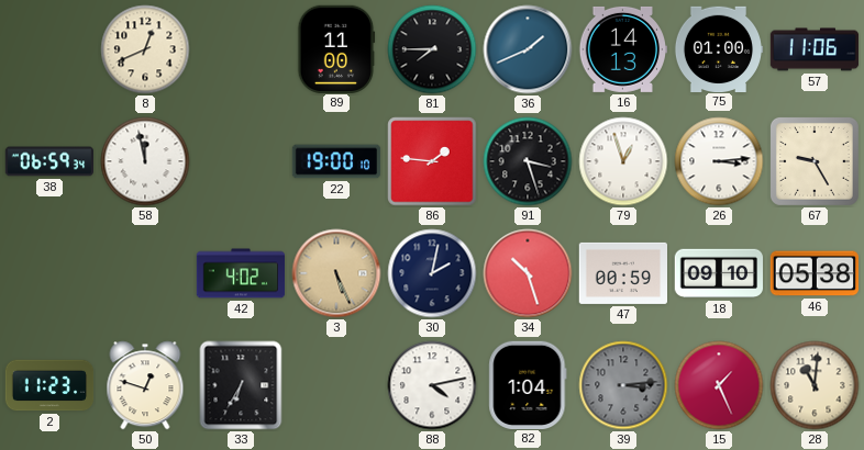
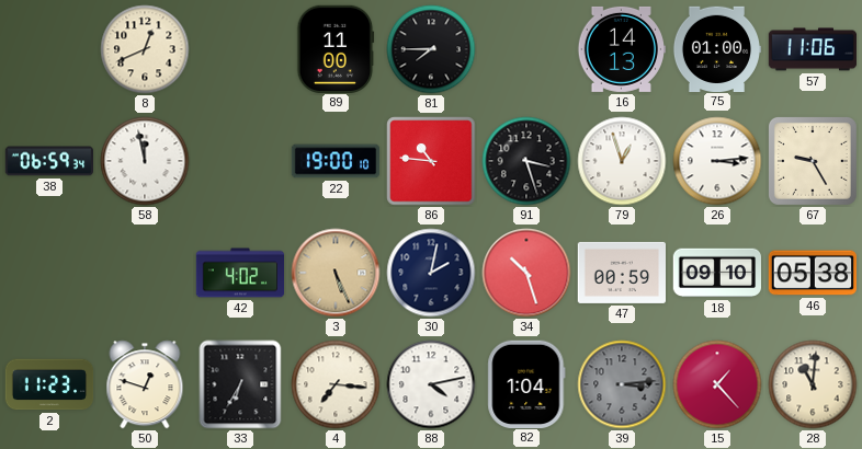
36: 1:41 -> none (528, 49)
86: 1:46 -> 10:46 (431, 161)
4: none -> 7:16 (336, 384)
15: 1:26 -> 1:23 (717, 384)
